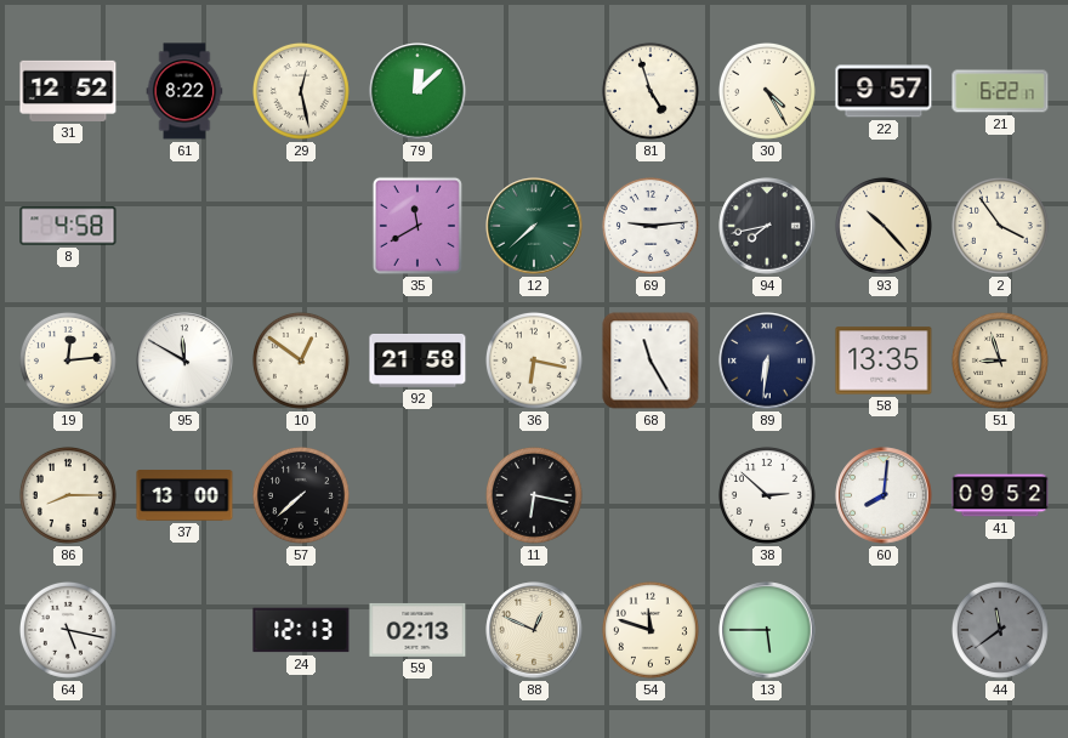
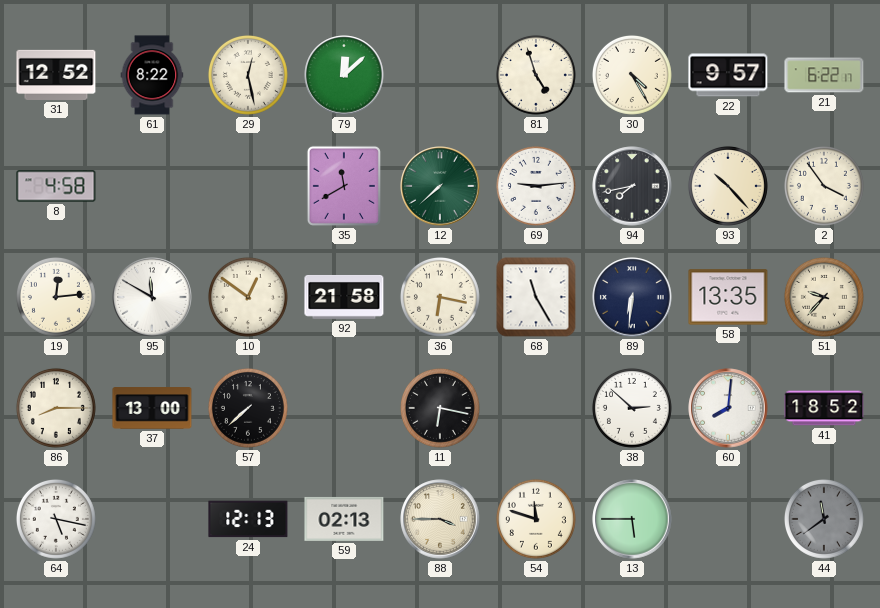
51: 8:57 -> 9:37 (824, 297)
41: 09:52 -> 18:52 (824, 408)
88: 12:49 -> 3:45 (440, 519)
